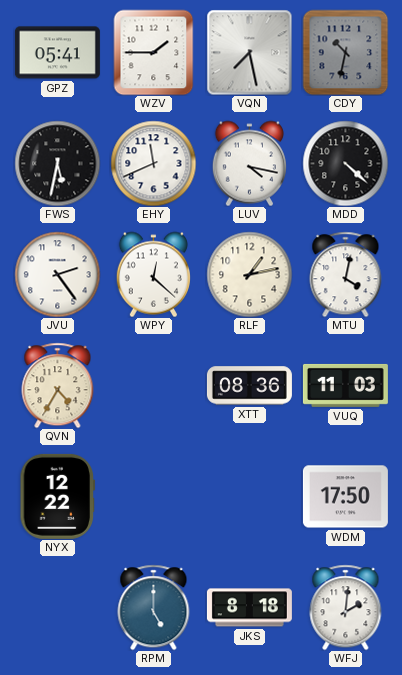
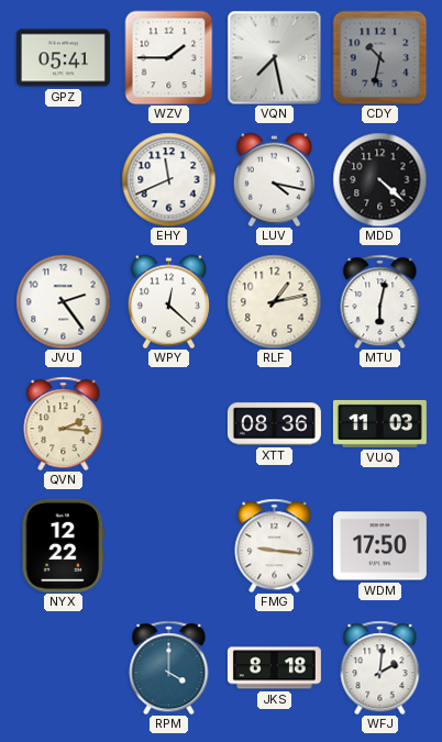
FWS: 5:32 -> none (57, 163)
MTU: 4:02 -> 6:02 (380, 301)
QVN: 4:35 -> 2:16 (64, 423)
FMG: none -> 9:16 (275, 545)
RPM: 5:00 -> 4:00 (169, 667)
